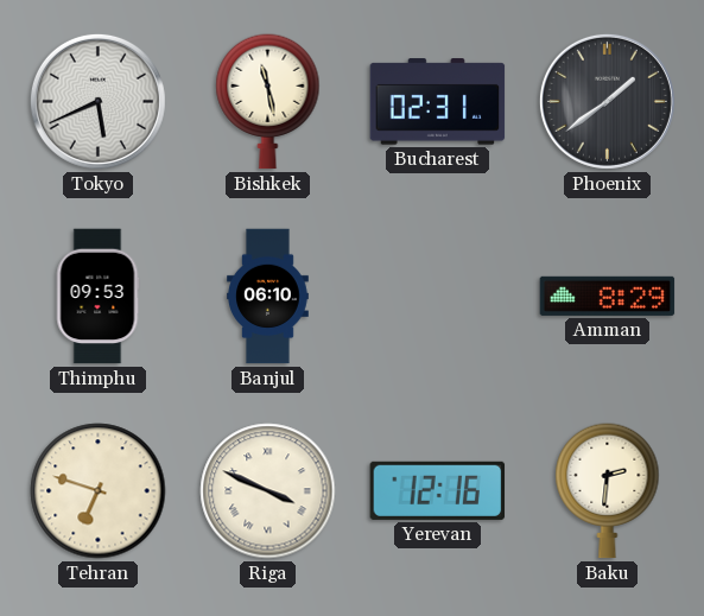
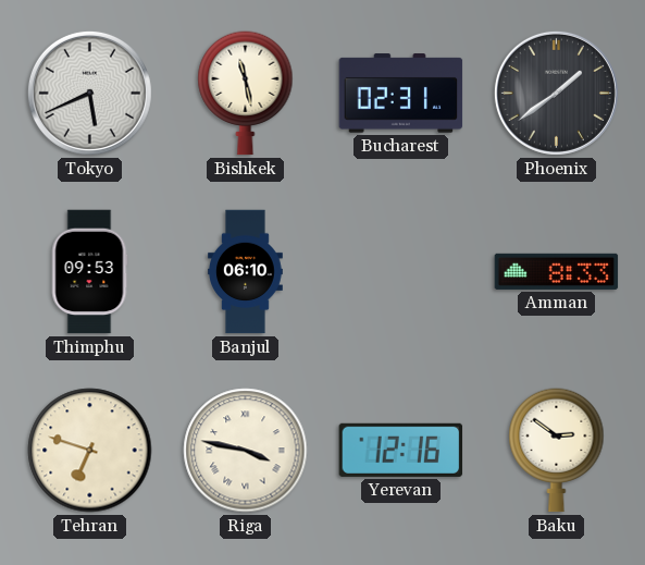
Amman: 8:29 -> 8:33 (557, 271)
Riga: 3:49 -> 3:47 (246, 451)
Baku: 2:31 -> 2:51 (557, 451)
